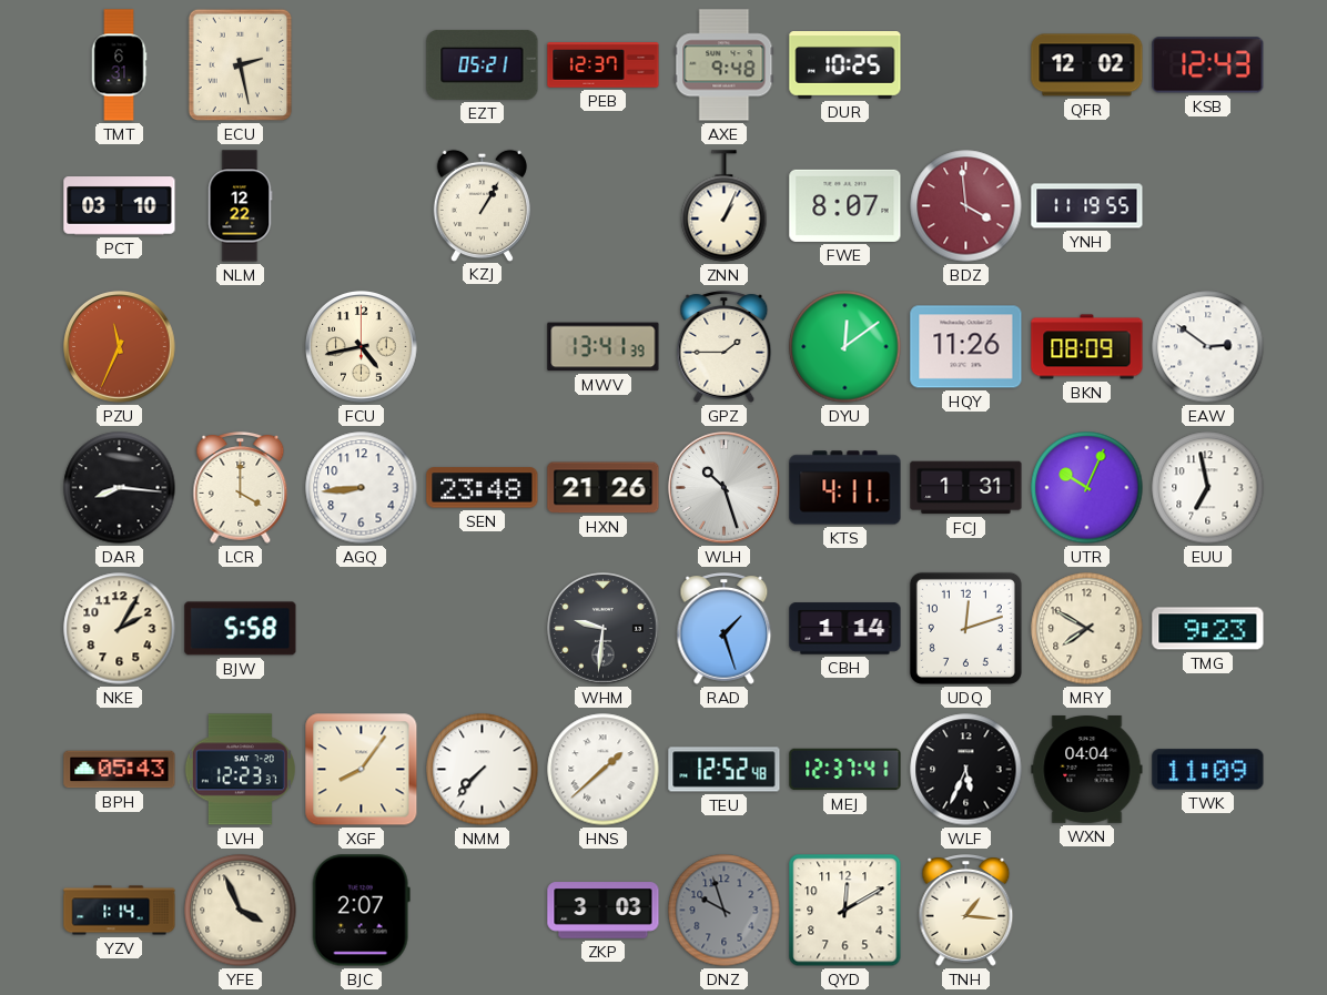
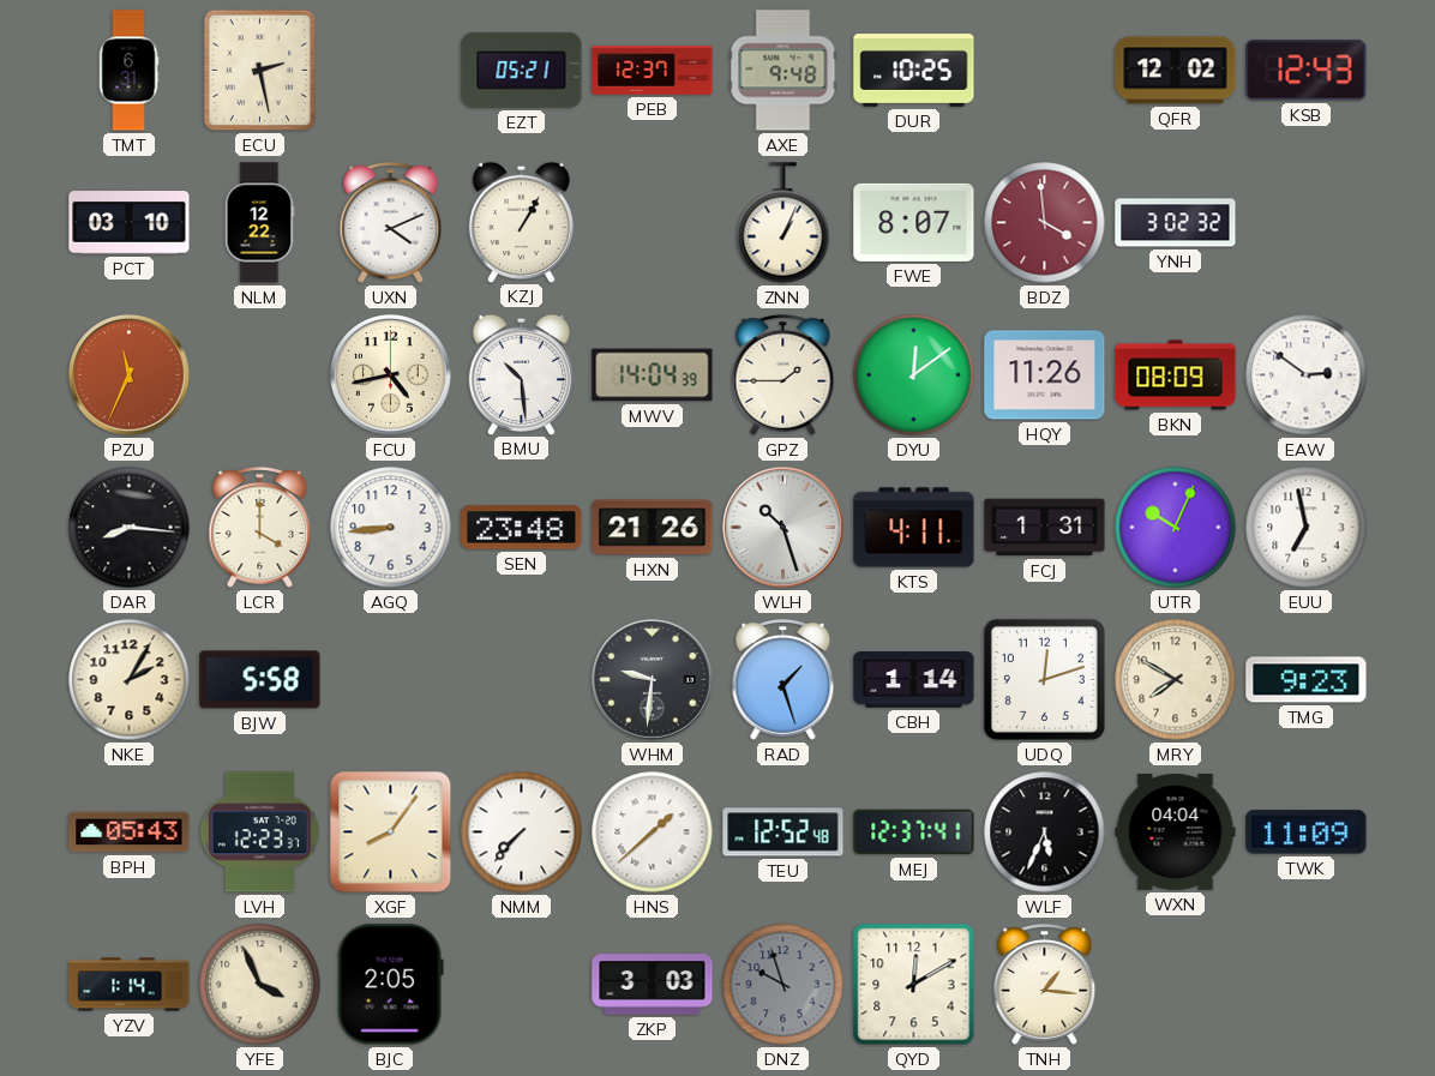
UXN: none -> 4:11 (391, 223)
YNH: 11:19 -> 3:02 (1176, 223)
BMU: none -> 10:29 (521, 374)
MWV: 13:41 -> 14:04 (653, 375)
BJC: 2:07 -> 2:05 (390, 985)
